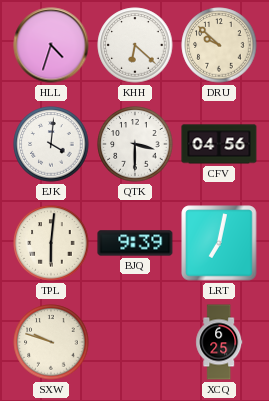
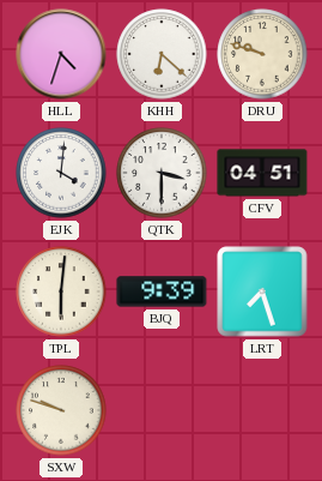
DRU: 9:52 -> 9:48 (262, 54)
CFV: 04:56 -> 04:51 (262, 173)
LRT: 7:02 -> 7:27 (262, 291)
XCQ: 6:25 -> none (219, 342)
